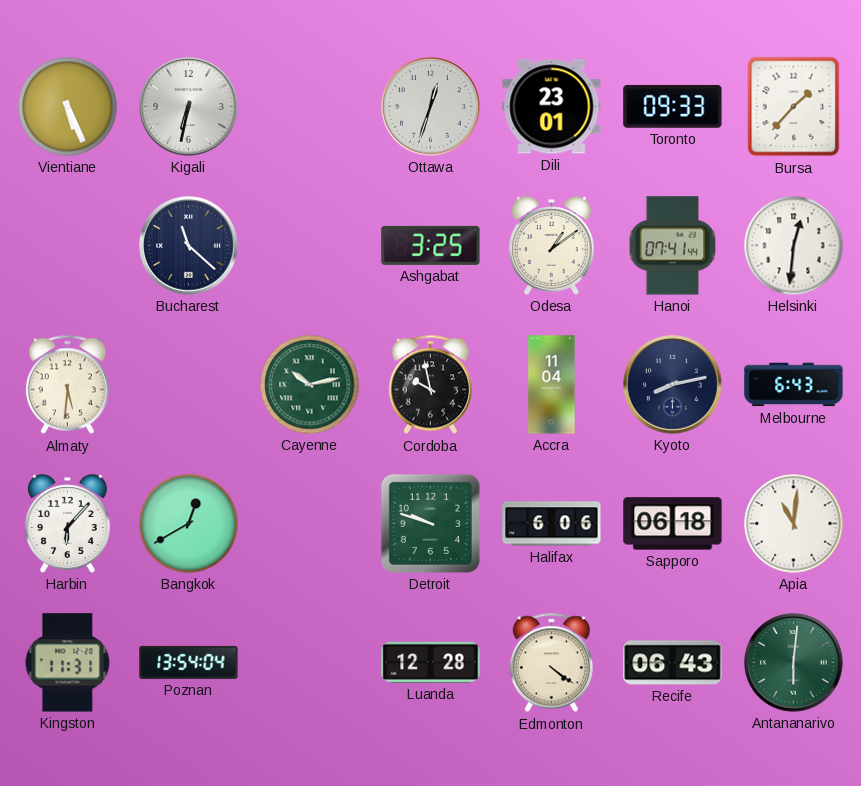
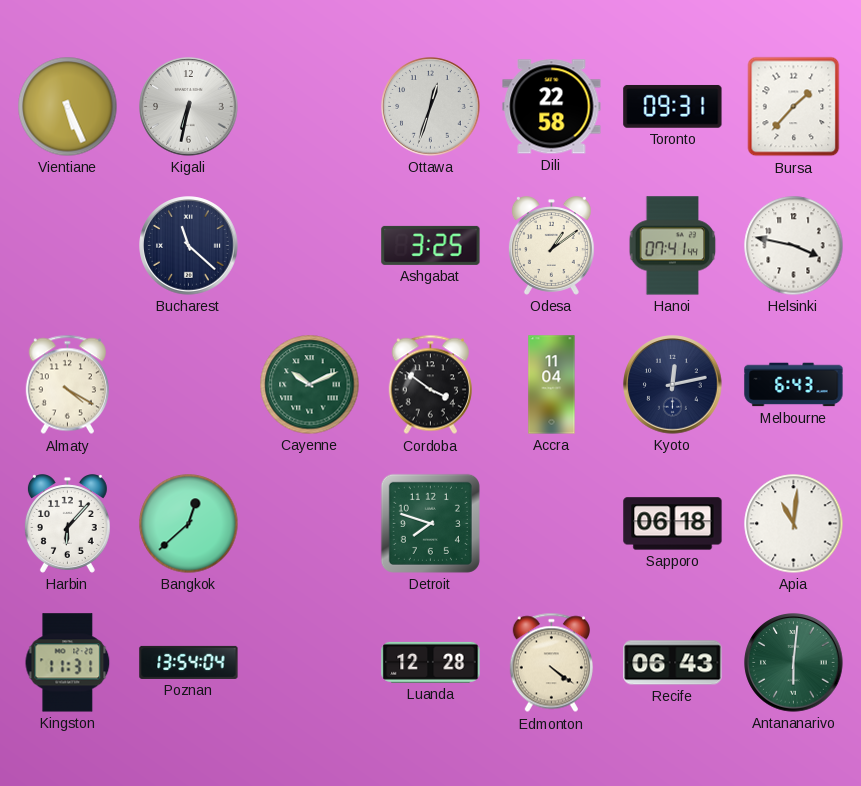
Dili: 23:01 -> 22:58 (552, 107)
Toronto: 09:33 -> 09:31 (673, 106)
Helsinki: 12:31 -> 3:47 (794, 246)
Almaty: 5:31 -> 4:20 (67, 385)
Cayenne: 10:13 -> 10:11 (310, 385)
Cordoba: 9:58 -> 3:51 (430, 385)
Kyoto: 8:13 -> 12:13 (673, 385)
Bangkok: 12:40 -> 12:38 (189, 524)
Detroit: 9:48 -> 7:48 (430, 523)
Halifax: 6:06 -> none (552, 524)
